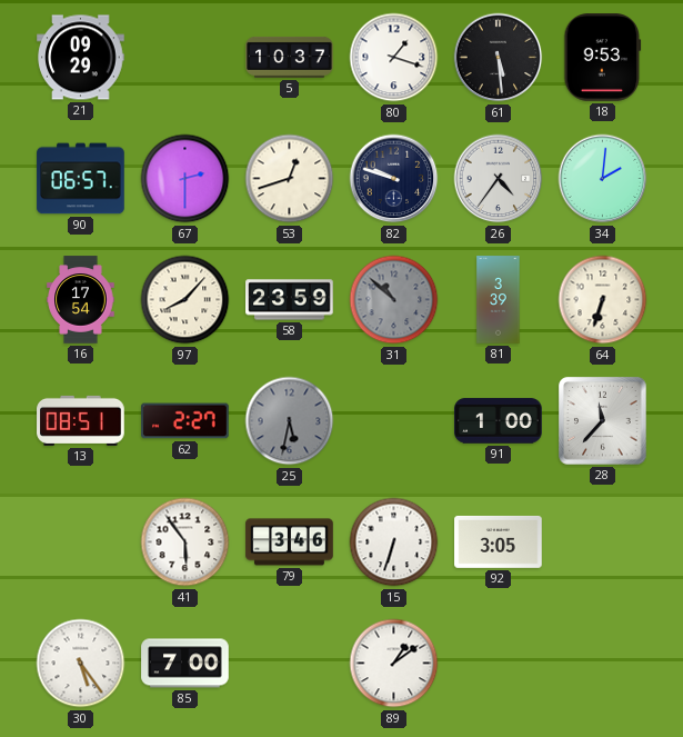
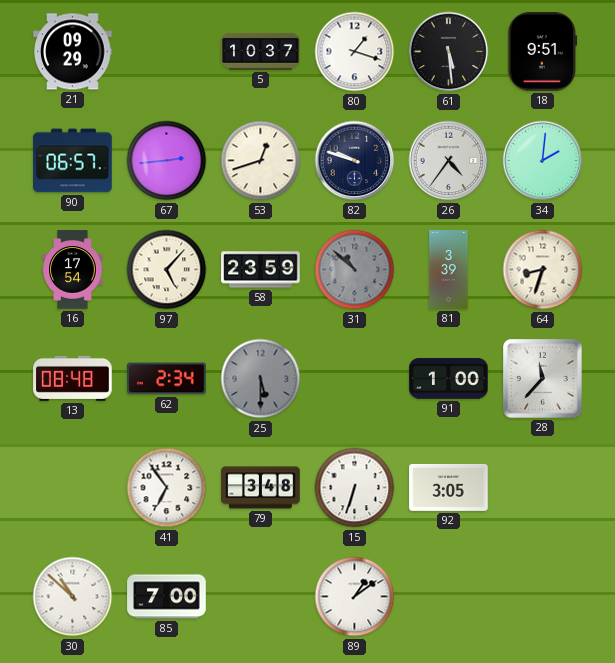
18: 9:53 -> 9:51 (543, 52)
67: 2:30 -> 2:44 (167, 161)
97: 8:07 -> 5:07 (167, 270)
64: 6:33 -> 8:33 (543, 270)
13: 08:51 -> 08:48 (73, 378)
62: 2:27 -> 2:34 (167, 379)
25: 5:32 -> 5:30 (261, 379)
41: 5:54 -> 6:54 (167, 488)
79: 3:46 -> 3:48 (261, 488)
30: 5:24 -> 10:52 (73, 597)
